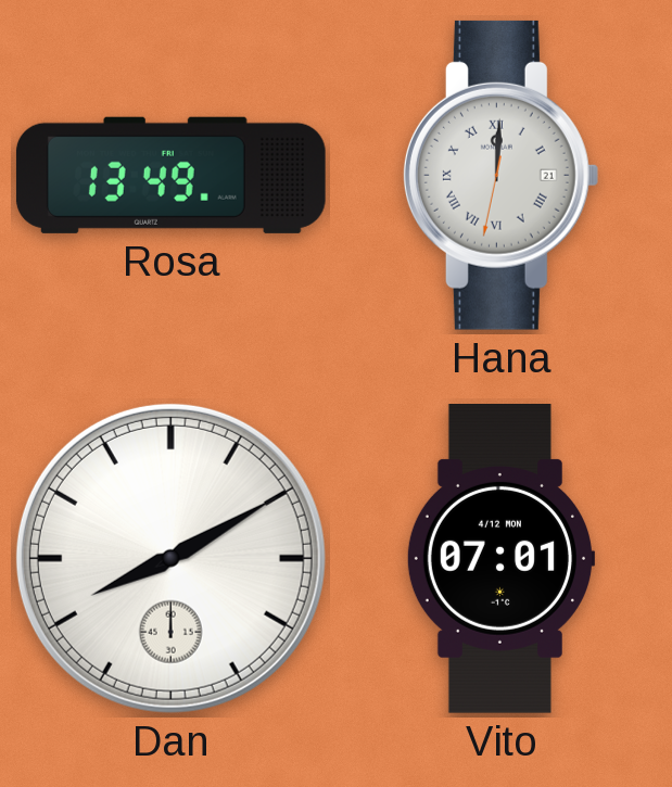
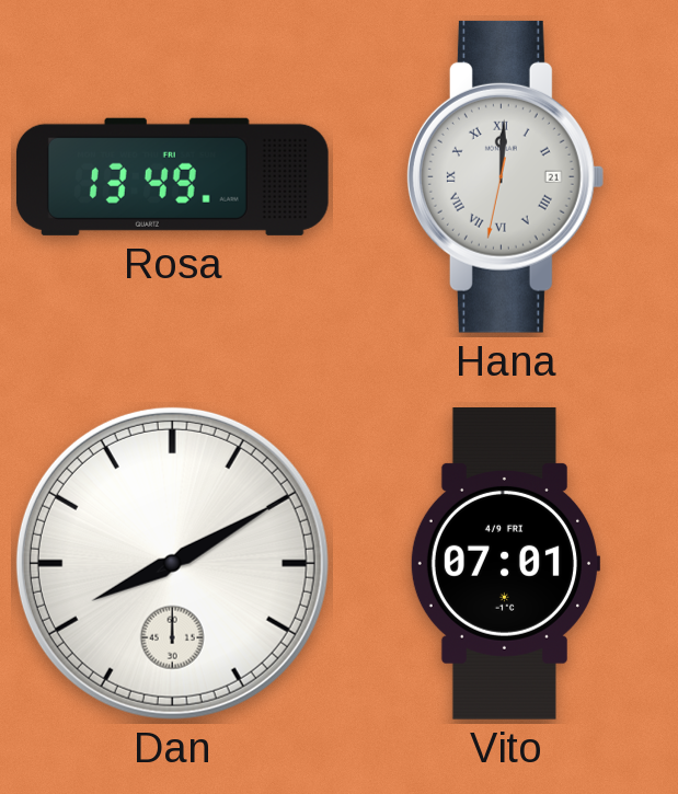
Vito date: 4/12 MON -> 4/9 FRI (504, 564)
